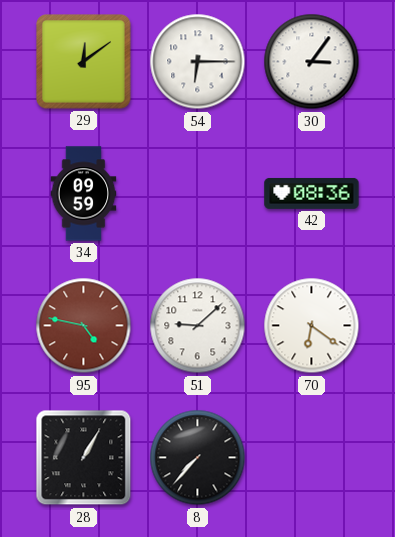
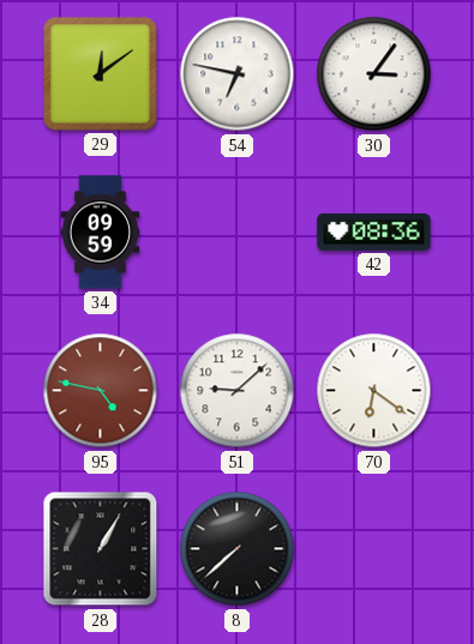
54: 6:15 -> 6:47 (238, 74)
8: 7:37 -> 7:38 (238, 549)
